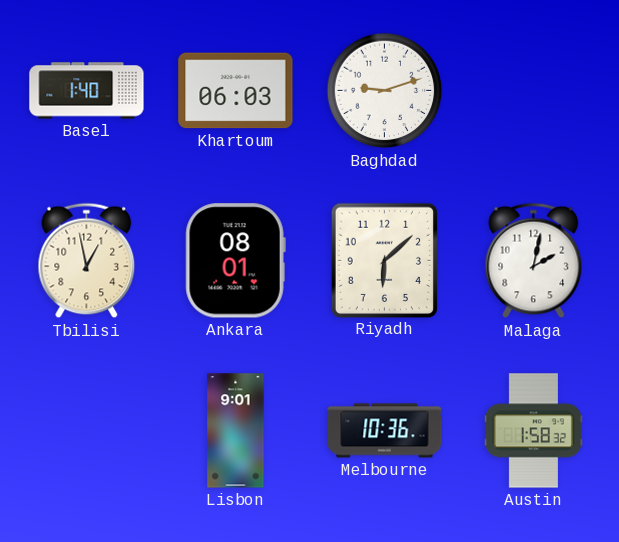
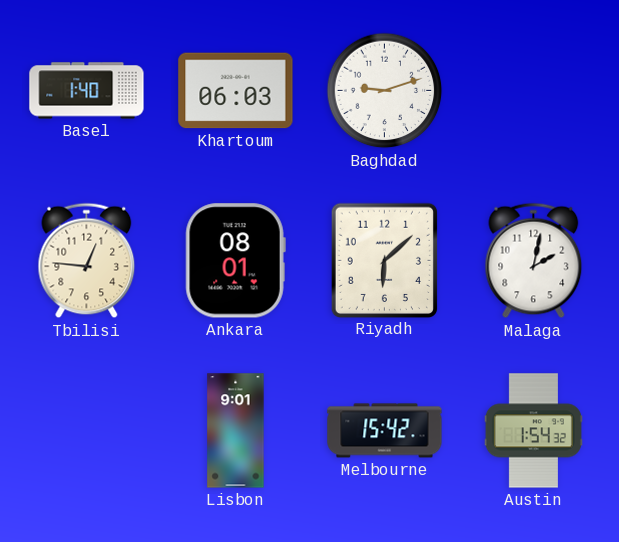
Tbilisi: 12:58 -> 12:46 (87, 261)
Melbourne: 10:36 -> 15:42 (385, 431)
Austin: 1:58 -> 1:54 (533, 431)
